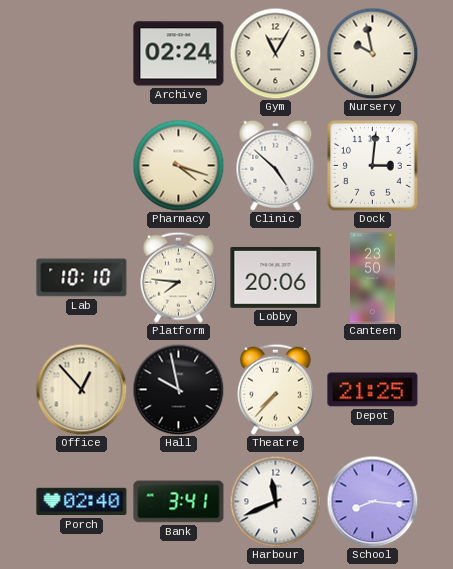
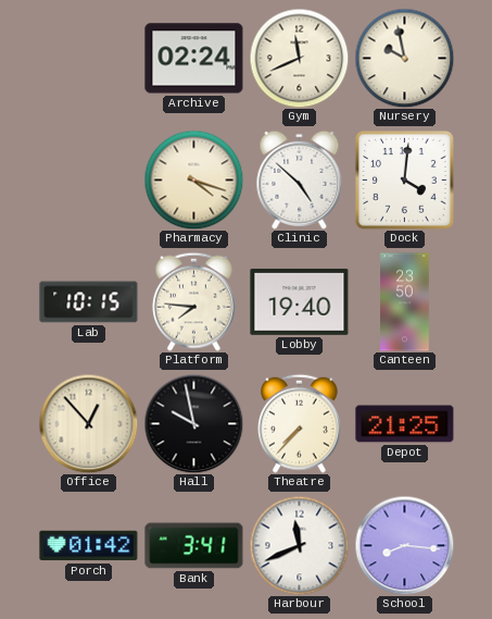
Gym: 11:05 -> 11:41 (299, 58)
Dock: 3:01 -> 4:01 (405, 181)
Lab: 10:10 -> 10:15 (89, 302)
Lobby: 20:06 -> 19:40 (300, 301)
Porch: 02:40 -> 01:42 (89, 546)
